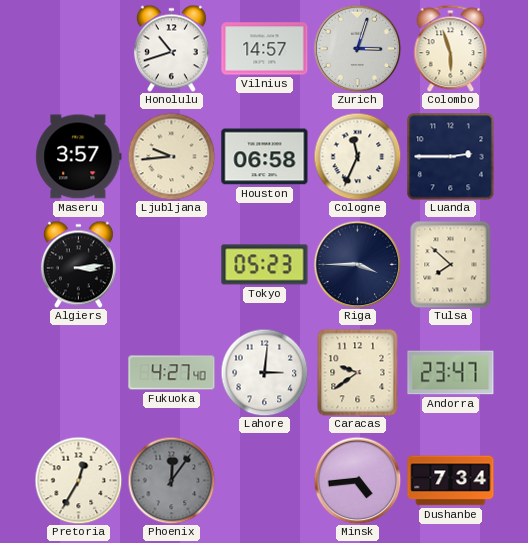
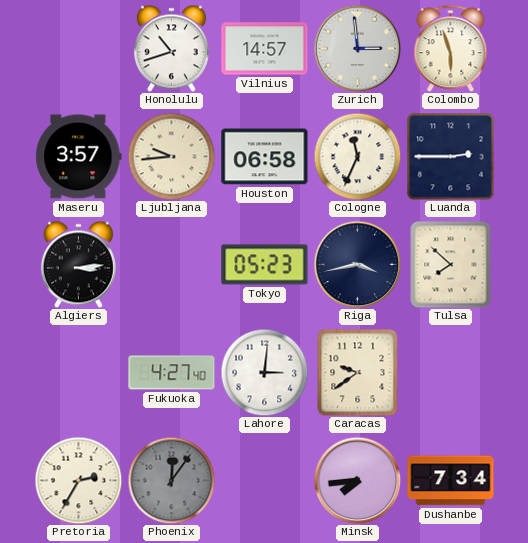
Zurich: 3:03 -> 2:59 (357, 48)
Riga: 3:45 -> 3:43 (357, 264)
Andorra: 23:47 -> none (451, 373)
Pretoria: 12:35 -> 2:35 (78, 480)
Minsk: 4:44 -> 7:44 (357, 480)
